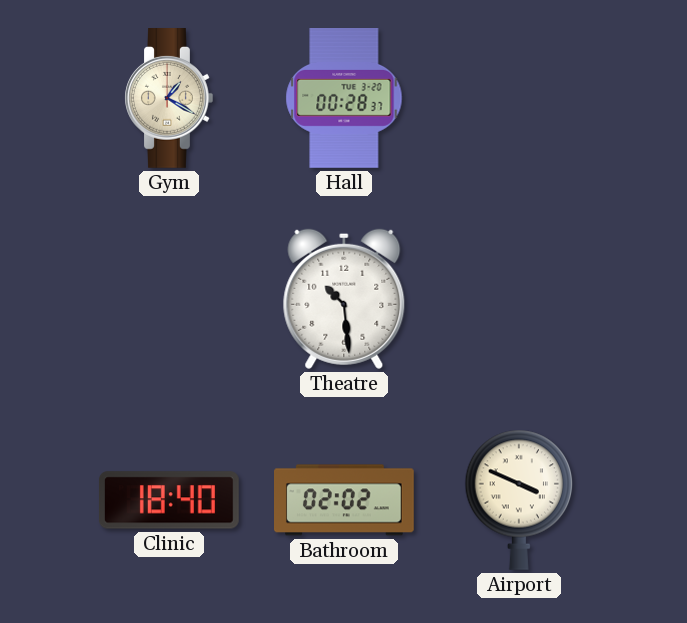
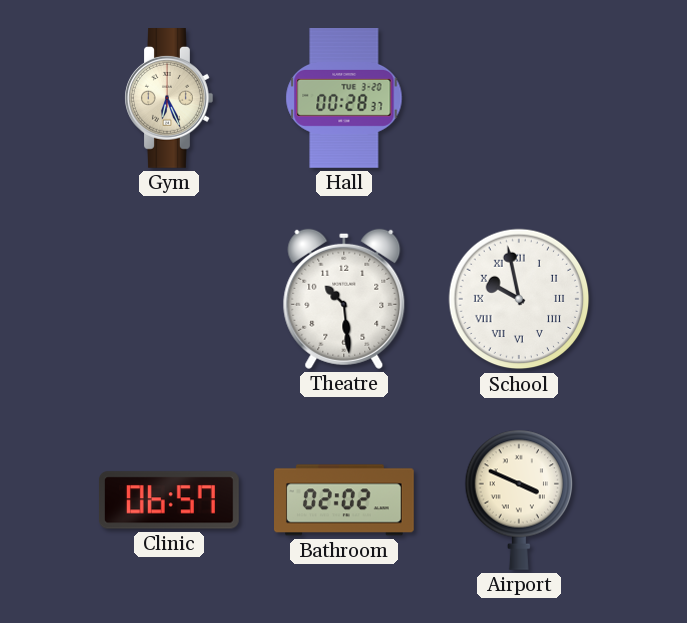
Gym: 1:20 -> 6:26 (169, 99)
School: none -> 9:58 (519, 299)
Clinic: 18:40 -> 06:57 (169, 500)
